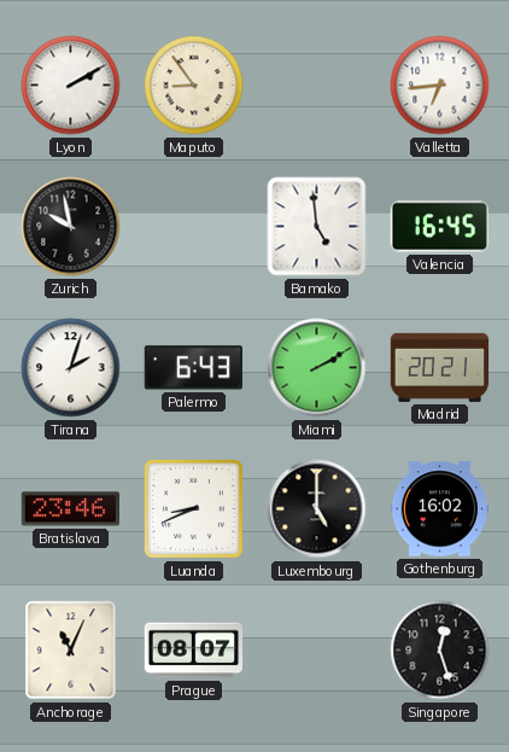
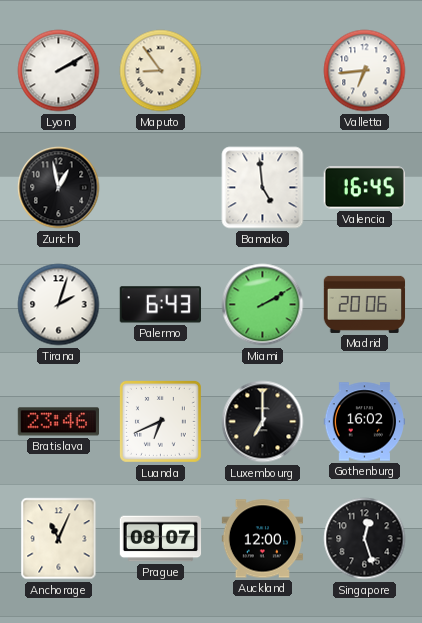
Zurich: 9:58 -> 12:58 (59, 188)
Madrid: 20:21 -> 20:06 (365, 304)
Luanda: 8:41 -> 6:41 (160, 421)
Luxembourg: 5:00 -> 7:00 (263, 422)
Auckland: none -> 12:00 (262, 539)
